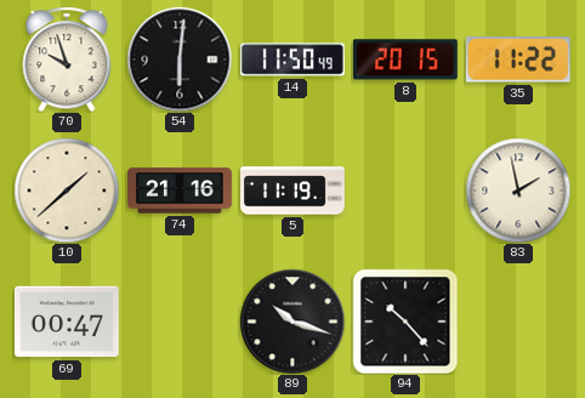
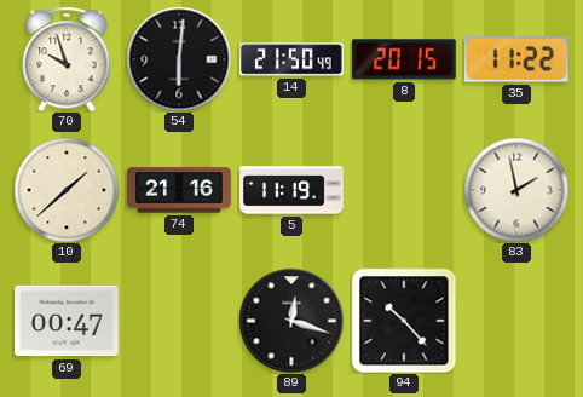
14: 11:50 -> 21:50 (291, 59)
89: 10:18 -> 12:18 (291, 321)
